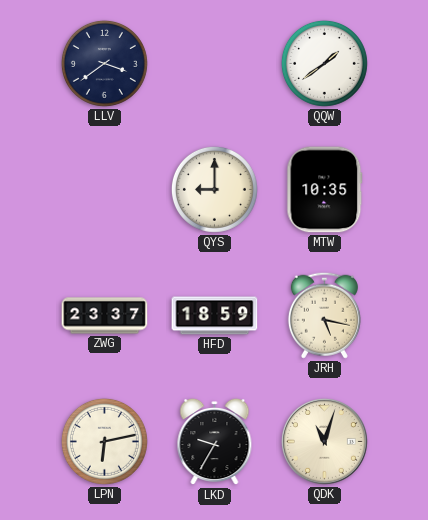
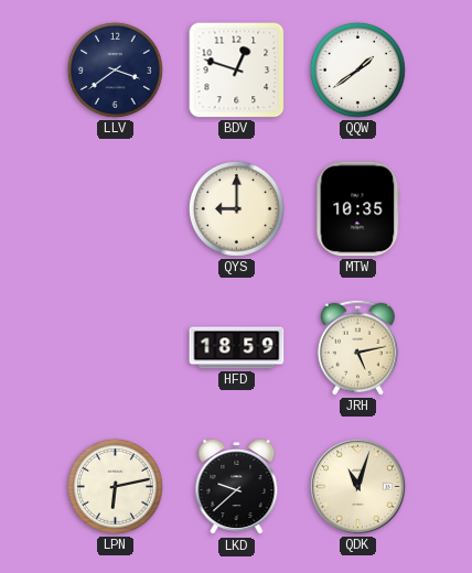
BDV: none -> 12:48 (237, 71)
ZWG: 23:37 -> none (105, 316)
JRH: 5:17 -> 5:13 (357, 347)
LKD: 9:35 -> 9:38 (237, 487)
